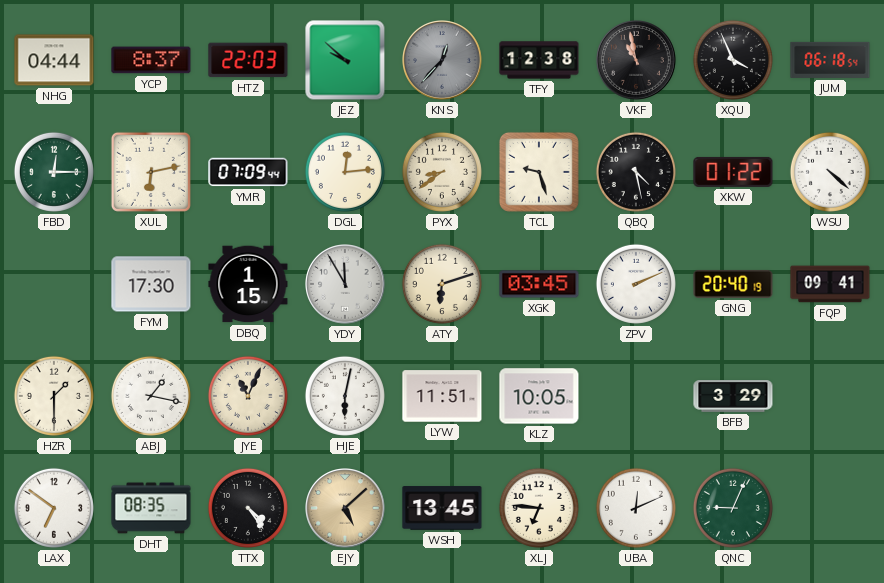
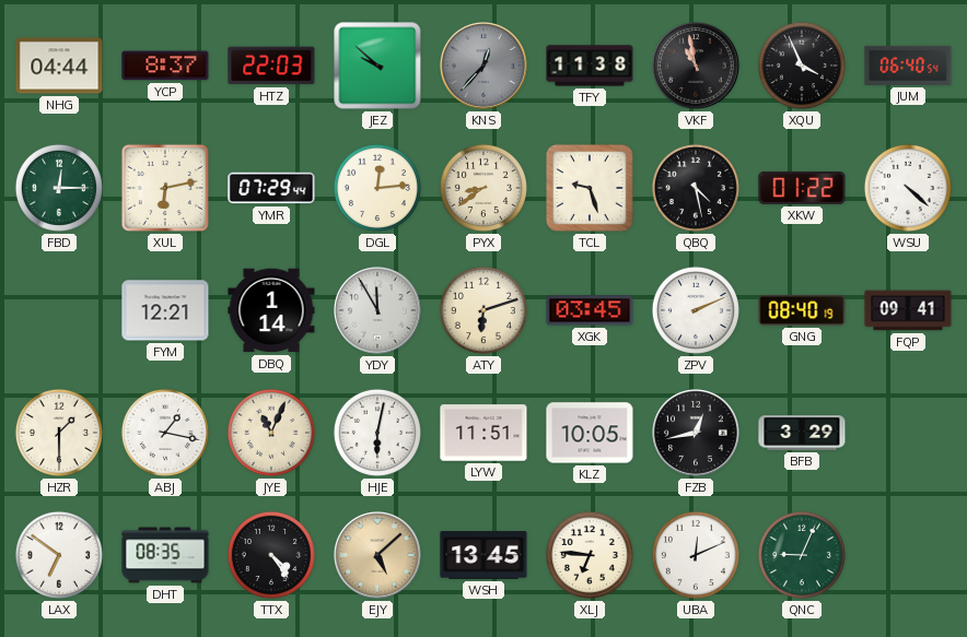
TFY: 12:38 -> 11:38 (590, 66)
JUM: 06:18 -> 06:40 (908, 66)
YMR: 07:09 -> 07:29 (271, 188)
FYM: 17:30 -> 12:21 (165, 310)
DBQ: 1:15 -> 1:14 (271, 310)
GNG: 20:40 -> 08:40 (802, 310)
FZB: none -> 12:43 (697, 434)
